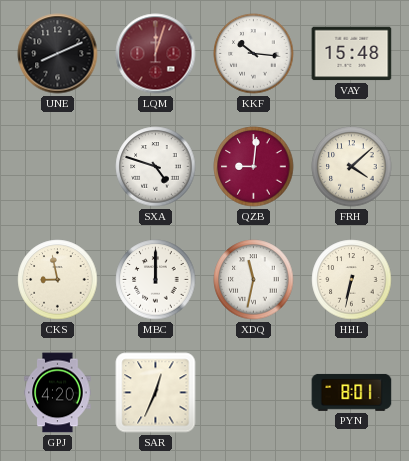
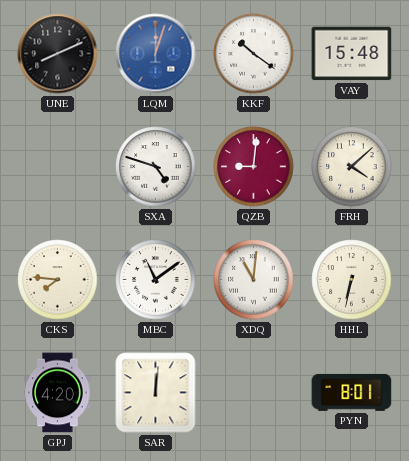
LQM dial: burgundy -> blue (156, 54)
KKF: 10:16 -> 10:21 (254, 54)
CKS: 8:58 -> 7:46 (58, 280)
MBC: 12:00 -> 11:09 (156, 280)
XDQ: 11:32 -> 11:01 (254, 280)
SAR: 12:34 -> 12:01 (156, 393)
